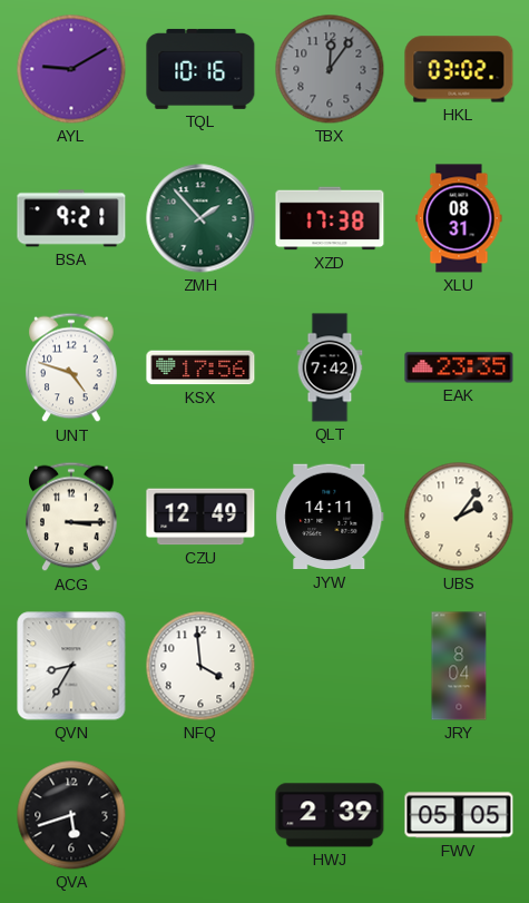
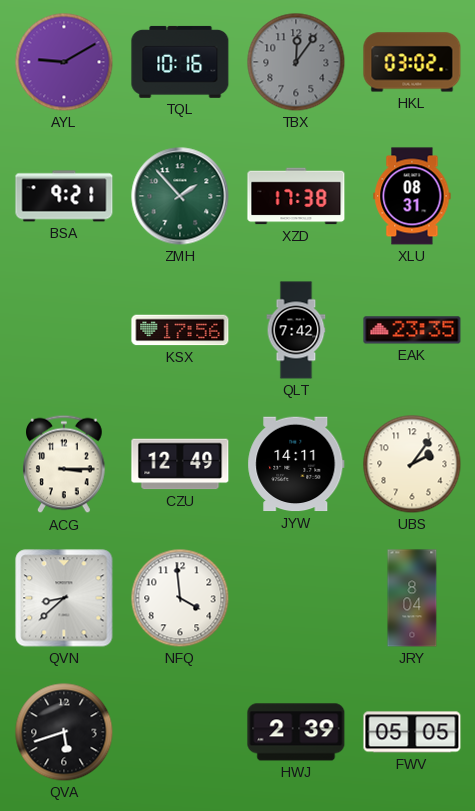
UNT: 4:48 -> none (71, 367)
QVN: 8:35 -> 8:38 (64, 598)
